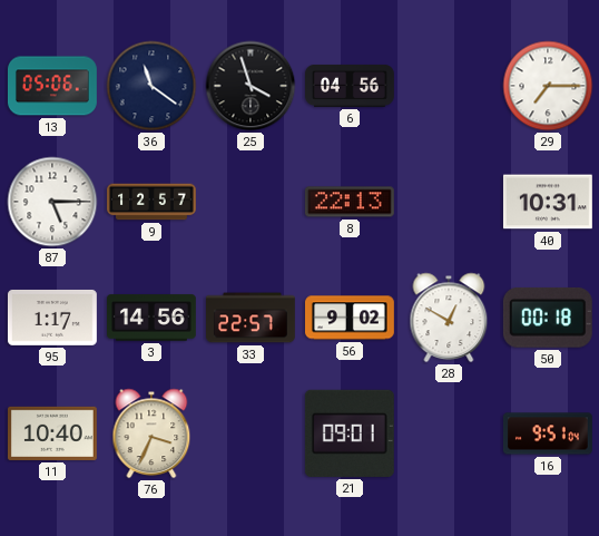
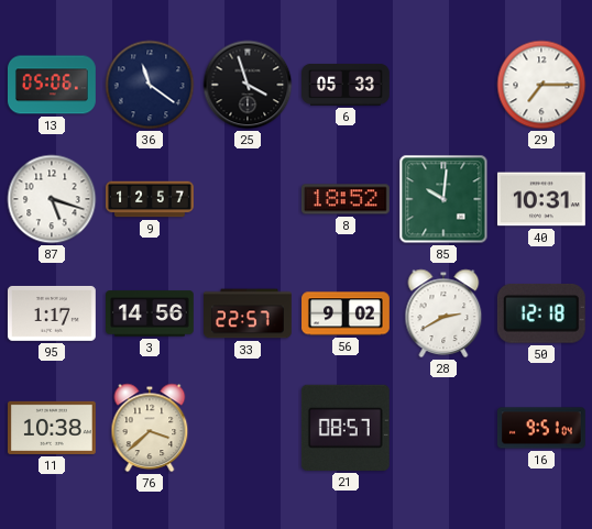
6: 04:56 -> 05:33 (347, 85)
87: 5:15 -> 5:18 (52, 199)
8: 22:13 -> 18:52 (346, 199)
85: none -> 10:01 (443, 199)
28: 12:50 -> 2:40 (443, 313)
50: 00:18 -> 12:18 (541, 313)
11: 10:40 -> 10:38 (52, 428)
76: 3:34 -> 3:38 (150, 428)
21: 09:01 -> 08:57 (346, 428)
